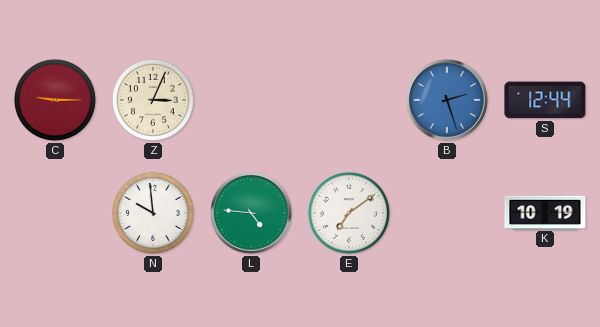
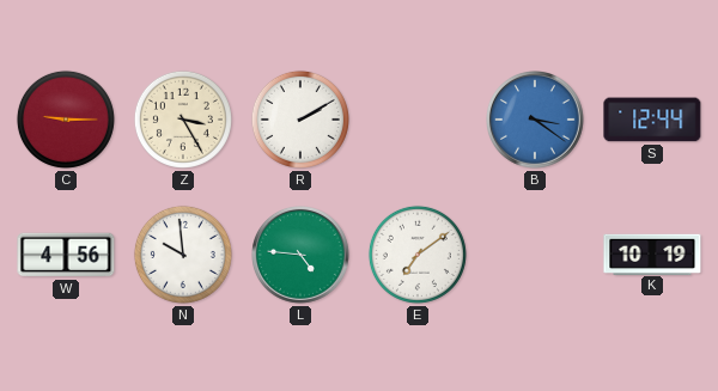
Z: 3:04 -> 3:25 (183, 120)
R: none -> 2:10 (300, 120)
B: 2:27 -> 3:21 (536, 121)
W: none -> 4:56 (66, 255)
